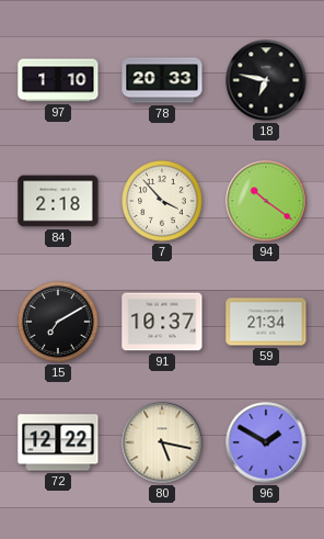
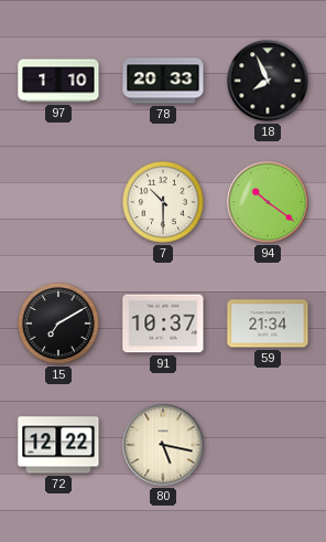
18: 6:47 -> 7:56 (268, 81)
84: 2:18 -> none (58, 201)
7: 3:53 -> 10:30 (164, 203)
96: 1:50 -> none (266, 442)
